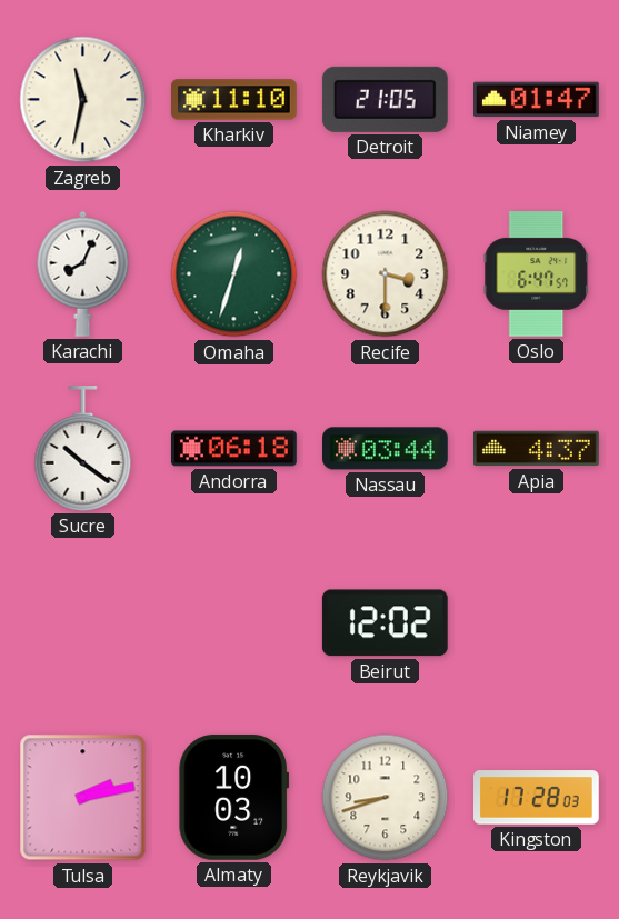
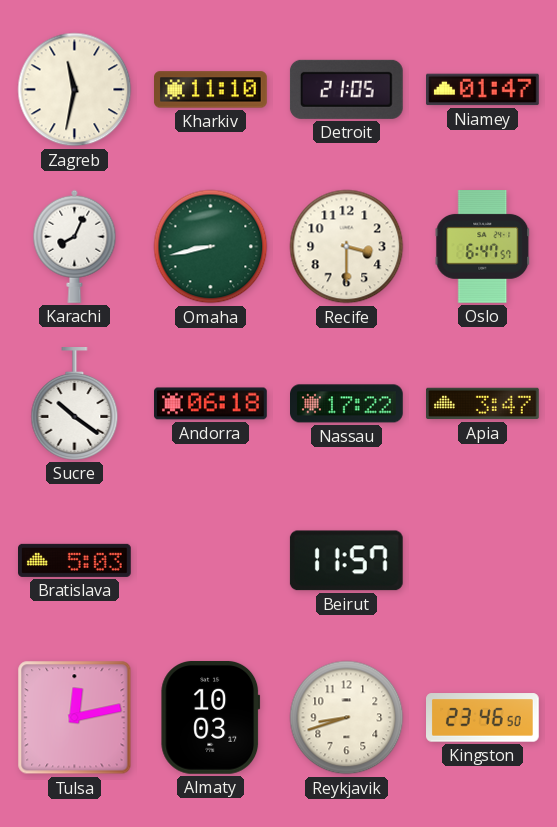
Omaha: 12:33 -> 8:43 (211, 247)
Nassau: 03:44 -> 17:22 (347, 404)
Apia: 4:37 -> 3:47 (483, 404)
Bratislava: none -> 5:03 (75, 560)
Beirut: 12:02 -> 11:57 (346, 561)
Tulsa: 2:13 -> 12:13 (75, 718)
Kingston: 17:28 -> 23:46 (483, 718)
